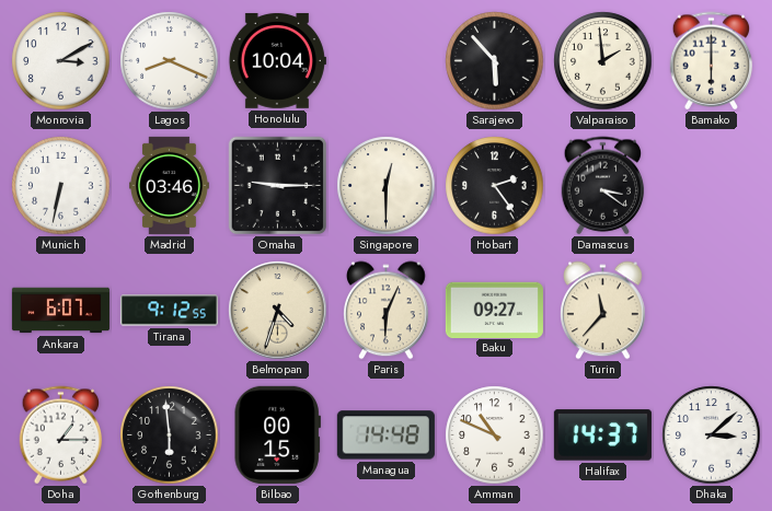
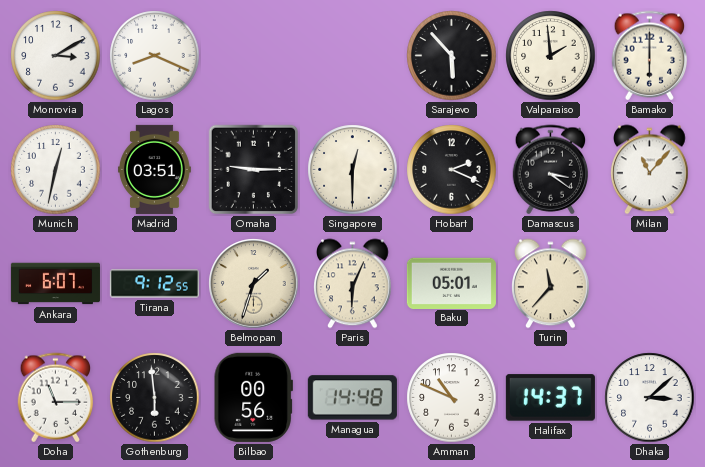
Honolulu: 10:04 -> none (277, 60)
Munich: 6:32 -> 12:32 (56, 170)
Madrid: 03:46 -> 03:51 (154, 169)
Hobart: 2:24 -> 2:19 (452, 170)
Milan: none -> 11:07 (650, 170)
Belmopan: 4:33 -> 1:33 (254, 284)
Baku: 09:27 -> 05:01 (451, 283)
Doha: 1:15 -> 11:15 (56, 398)
Bilbao: 00:15 -> 00:56 (253, 397)
